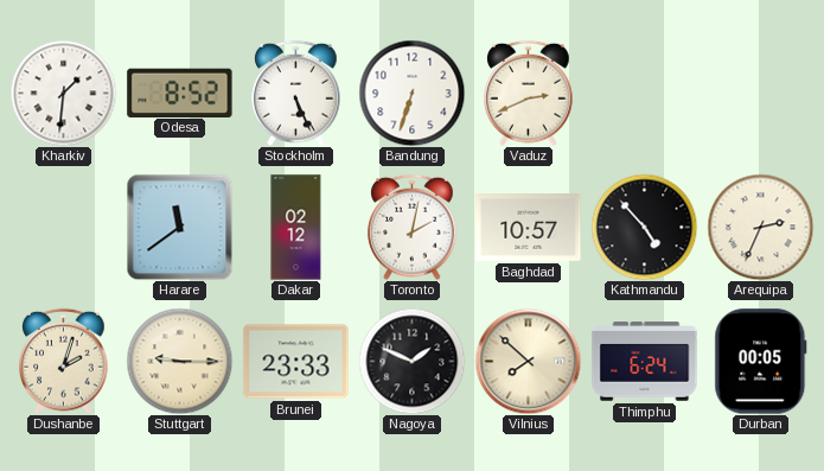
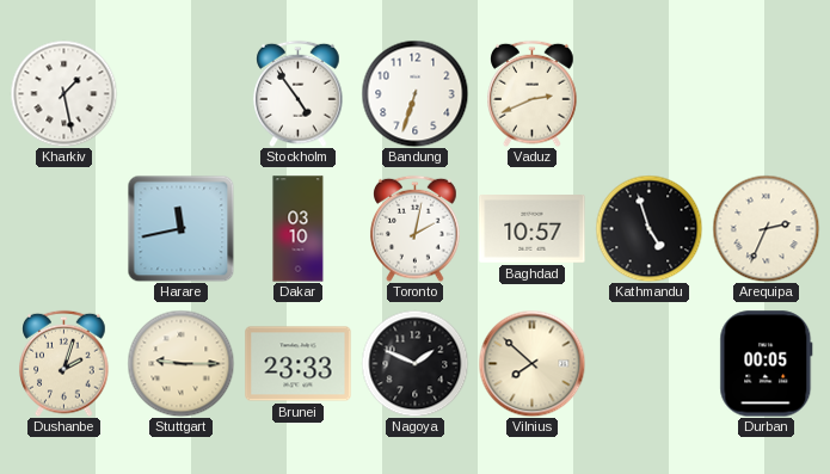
Kharkiv: 1:31 -> 1:28 (63, 93)
Odesa: 8:52 -> none (180, 93)
Stockholm: 5:26 -> 4:54 (299, 93)
Harare: 11:39 -> 11:43 (180, 228)
Dakar: 02:12 -> 03:10 (299, 229)
Kathmandu: 4:53 -> 4:57 (648, 228)
Thimphu: 6:24 -> none (645, 362)
